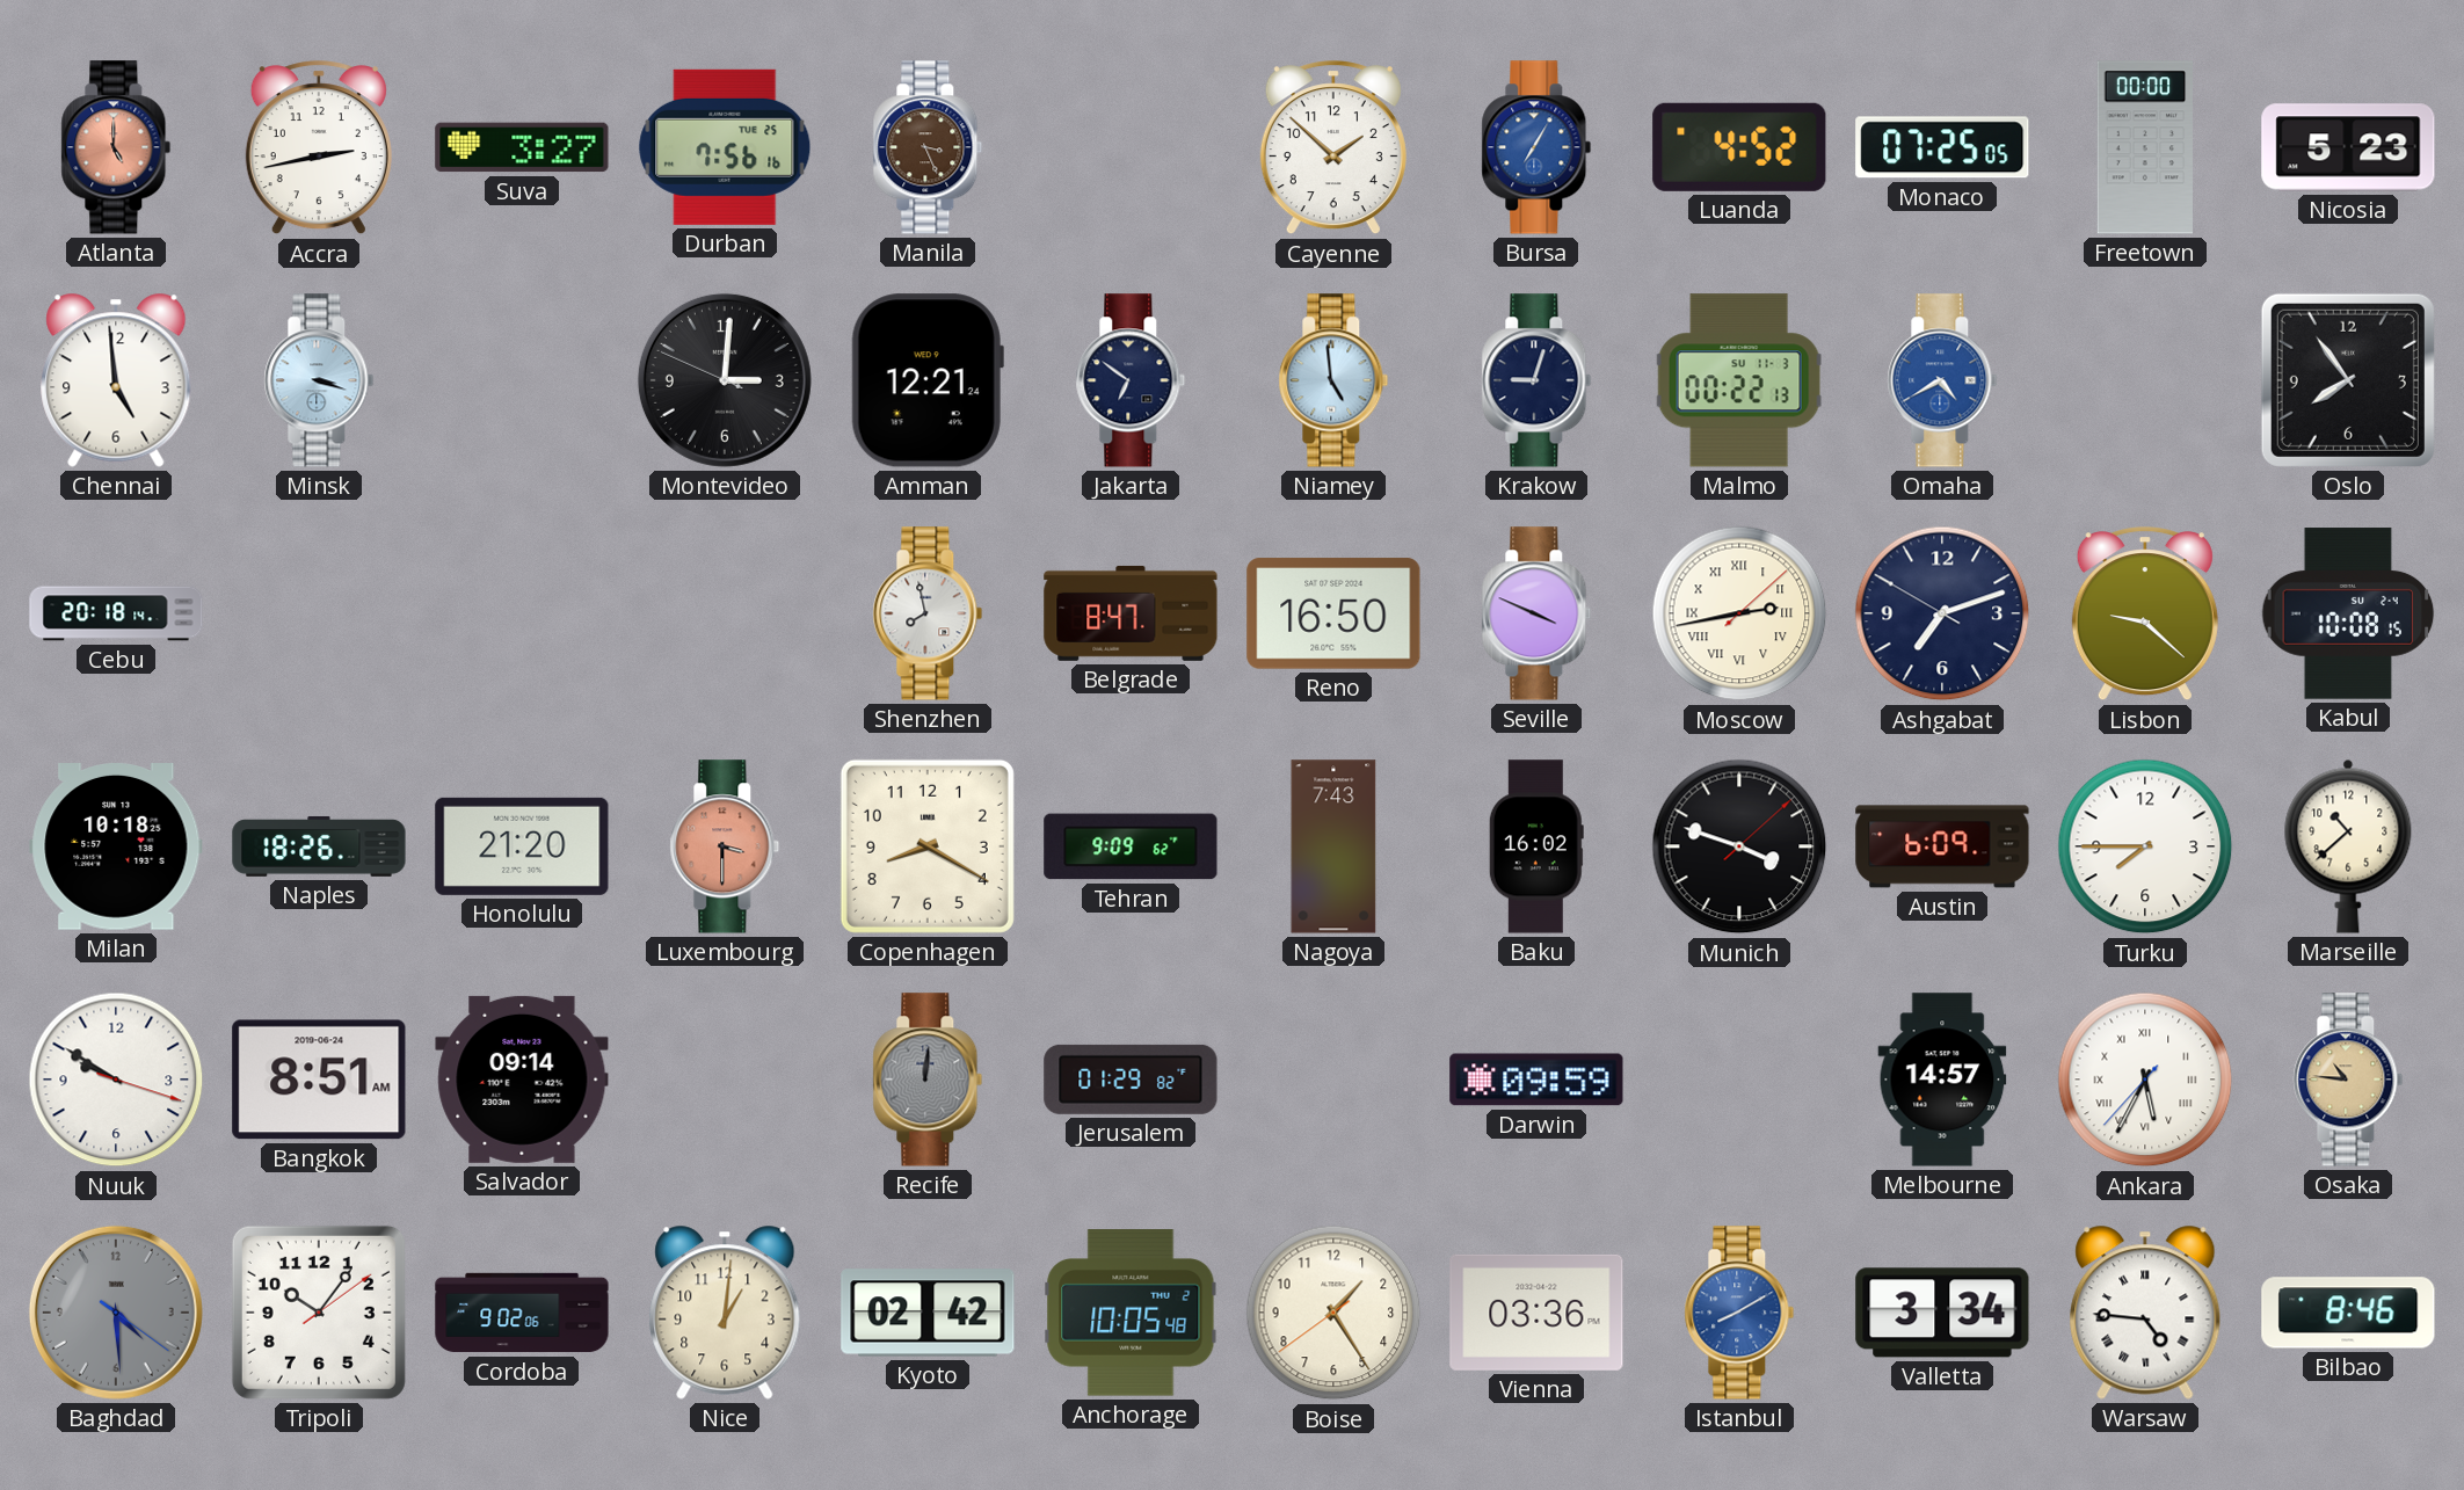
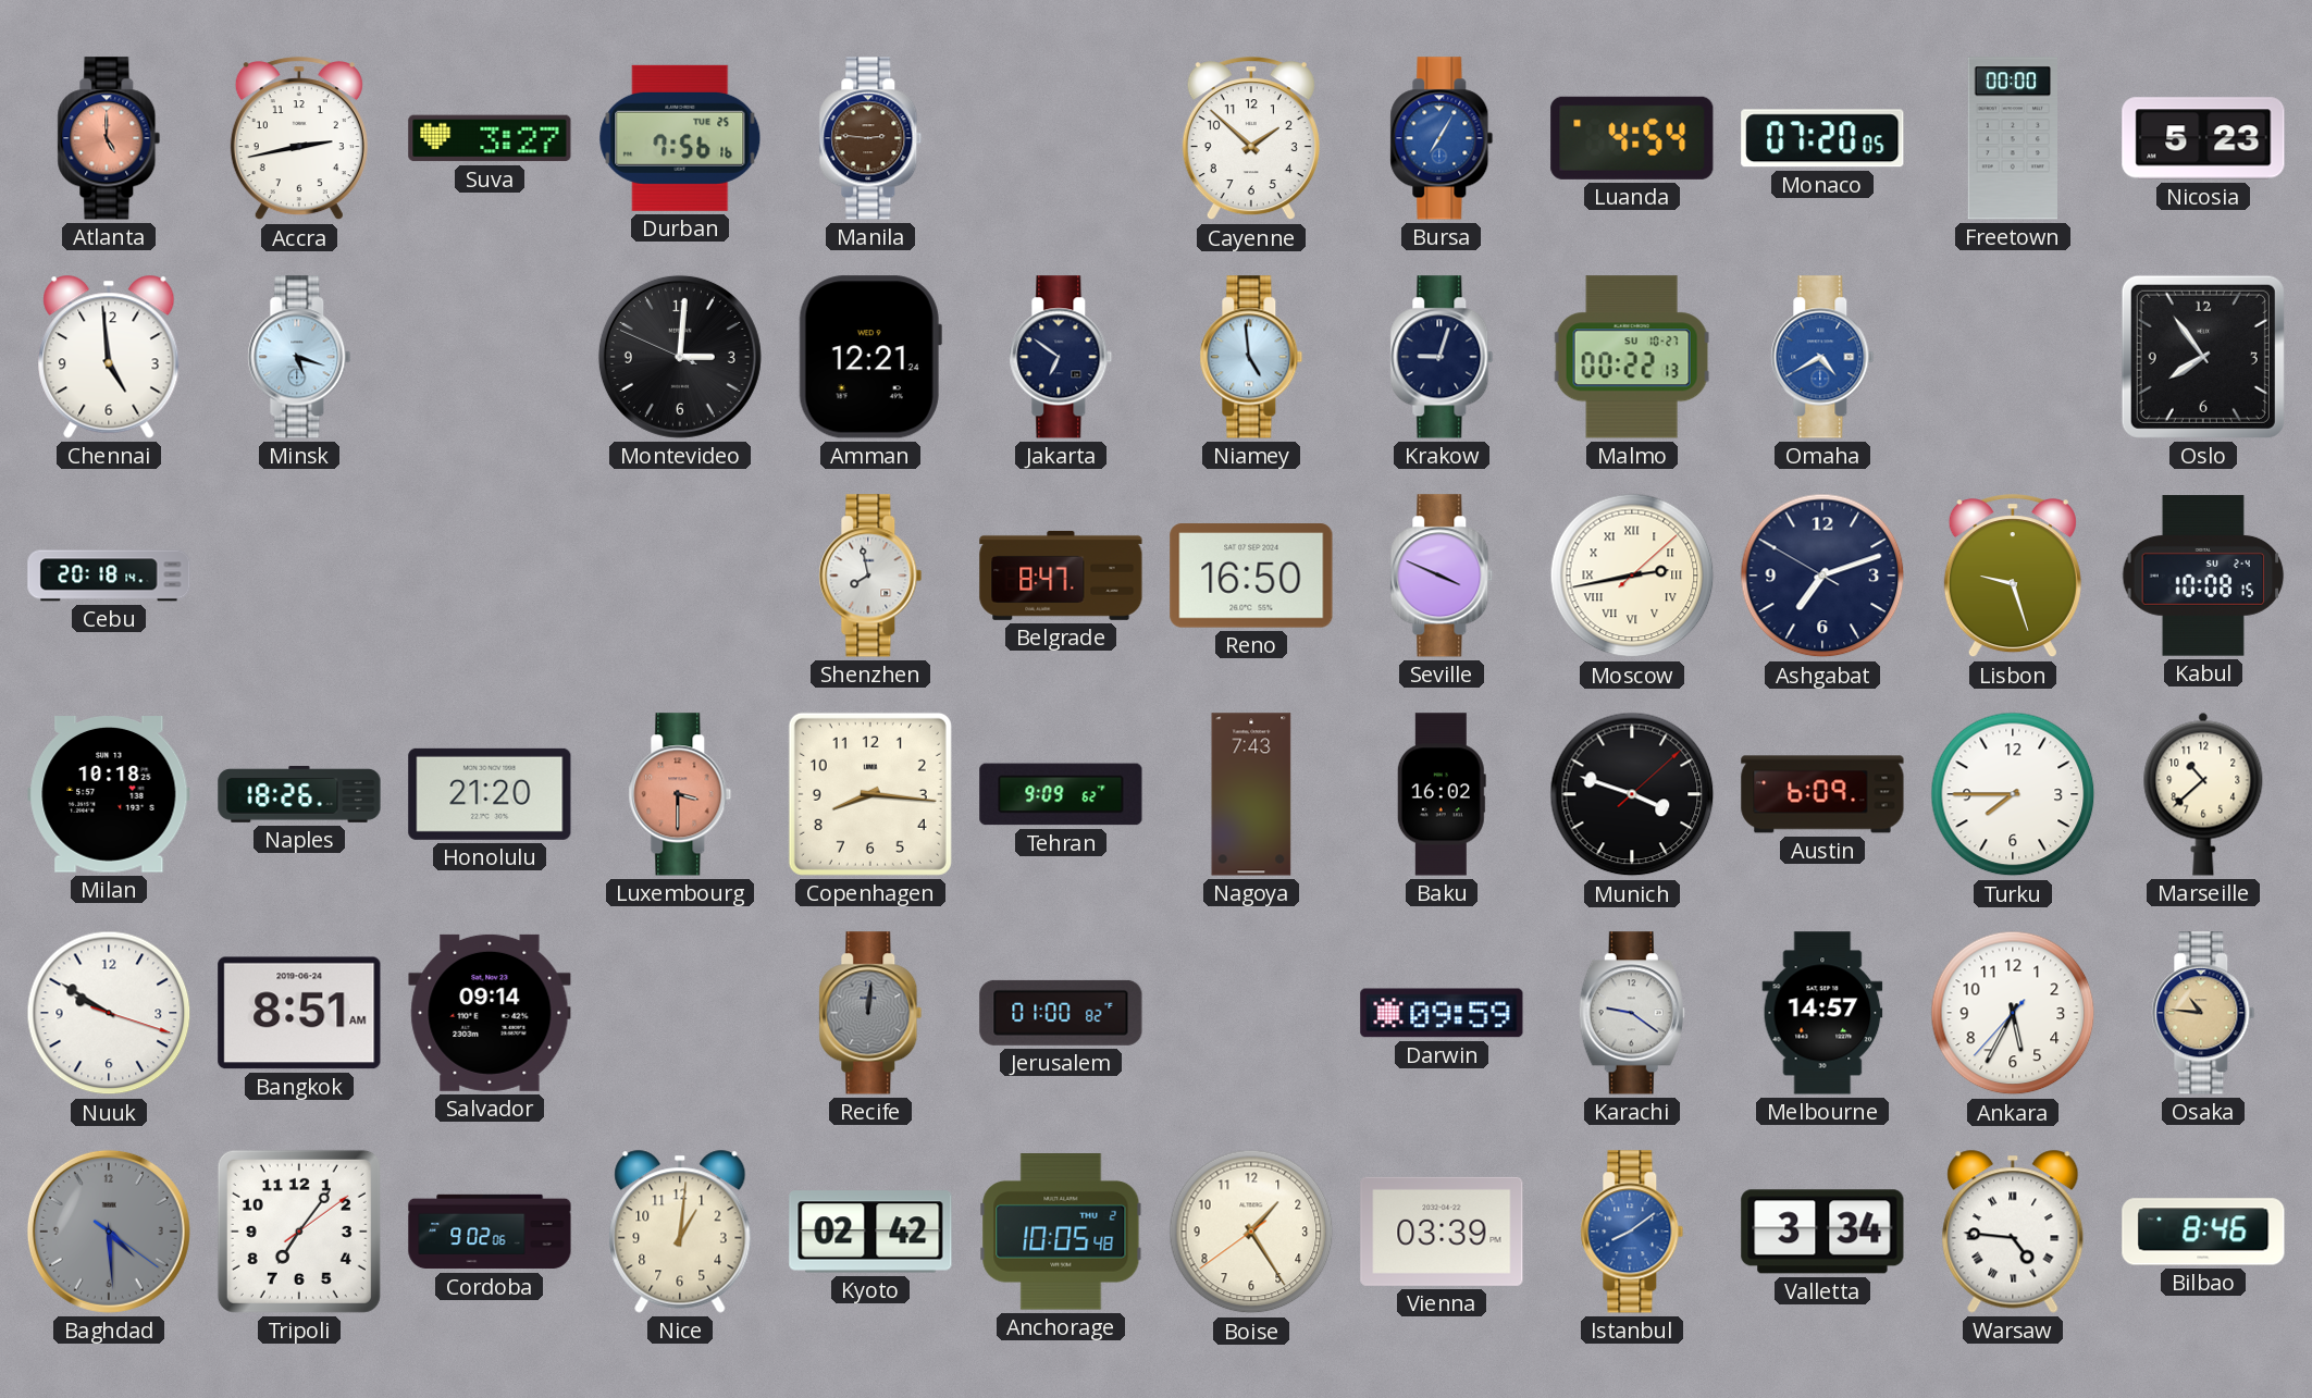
Manila: 3:26 -> 2:46 (870, 138)
Luanda: 4:52 -> 4:54 (1632, 138)
Monaco: 07:25 -> 07:20 (1822, 138)
Minsk: 3:18 -> 5:18 (299, 357)
Malmo date: SU 11-3 -> SU 10-27 (1632, 357)
Lisbon: 9:22 -> 9:27 (2013, 577)
Copenhagen: 8:20 -> 8:16 (870, 794)
Jerusalem: 01:29 -> 01:00 (1061, 1013)
Karachi: none -> 9:21 (1632, 1013)
Ankara numerals: Roman -> Arabic (2013, 1013)
Tripoli: 10:06 -> 7:06 (299, 1232)
Vienna: 03:36 -> 03:39 (1442, 1232)
Istanbul: 8:10 -> 8:09 (1632, 1232)
